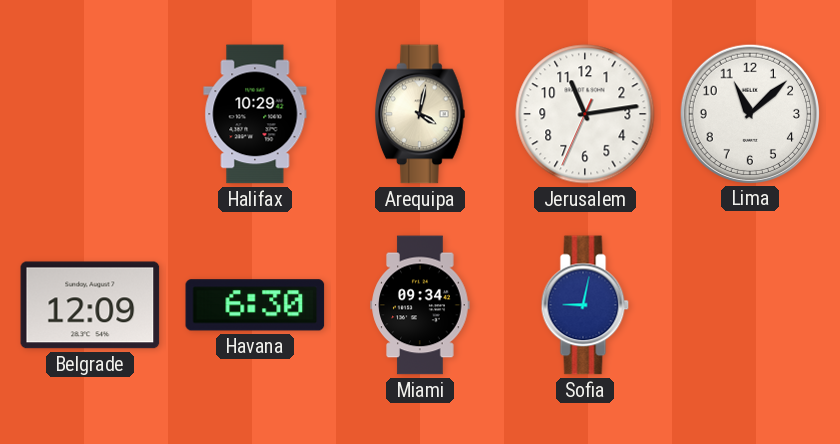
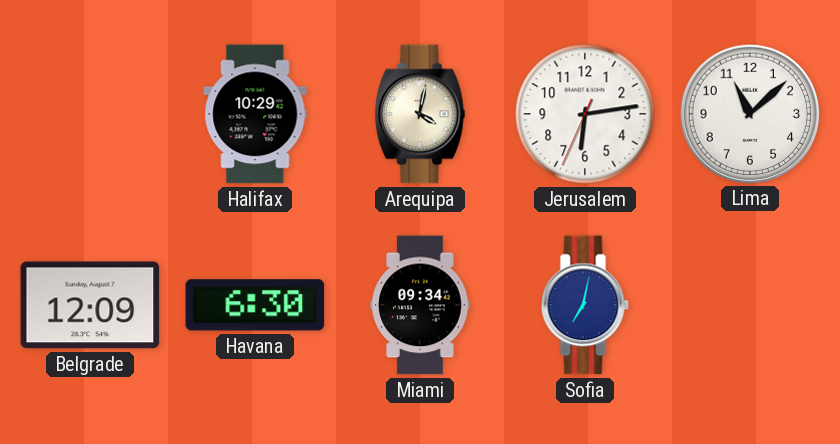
Jerusalem: 11:13 -> 6:13 (585, 114)
Sofia: 9:02 -> 7:02 (585, 305)
